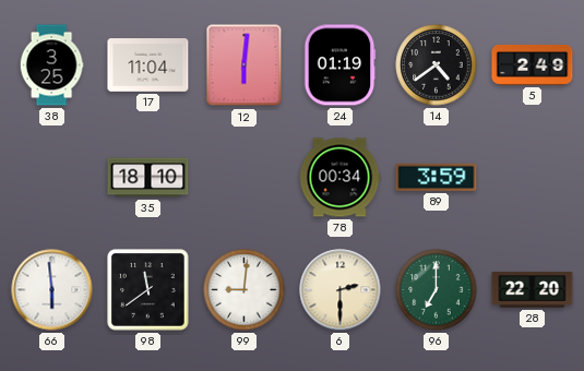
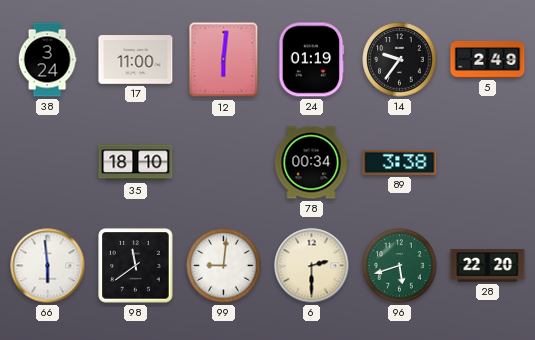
38: 3:25 -> 3:24 (47, 60)
17: 11:04 -> 11:00 (136, 60)
14: 4:39 -> 9:36 (400, 60)
89: 3:59 -> 3:38 (400, 162)
96: 7:00 -> 5:42 (400, 266)
